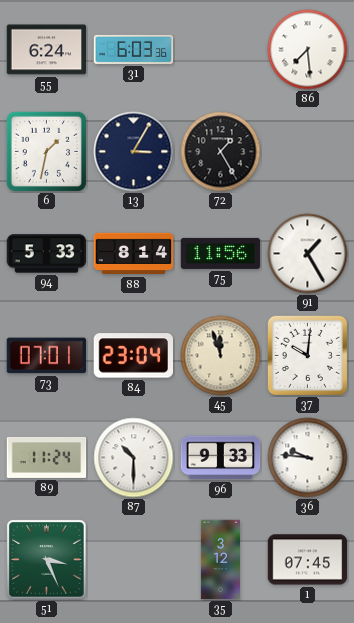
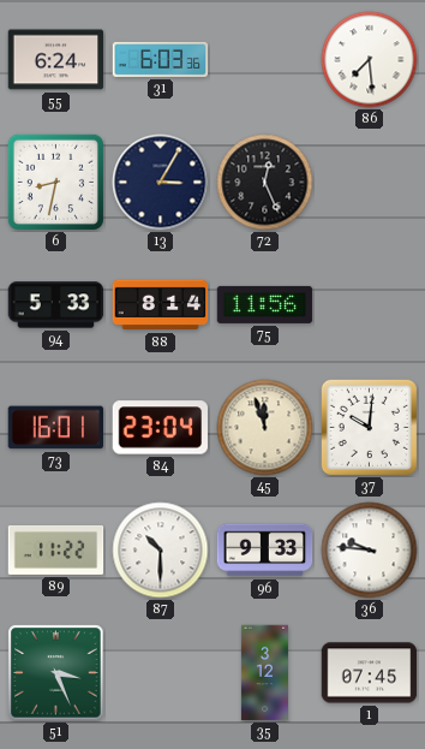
6: 1:32 -> 8:32 (55, 182)
72: 1:25 -> 12:26 (265, 183)
91: 1:25 -> none (308, 254)
73: 07:01 -> 16:01 (56, 428)
89: 11:24 -> 11:22 (56, 549)
